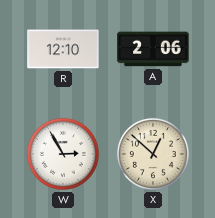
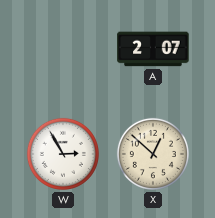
R: 12:10 -> none (63, 49)
A: 2:06 -> 2:07 (153, 49)
